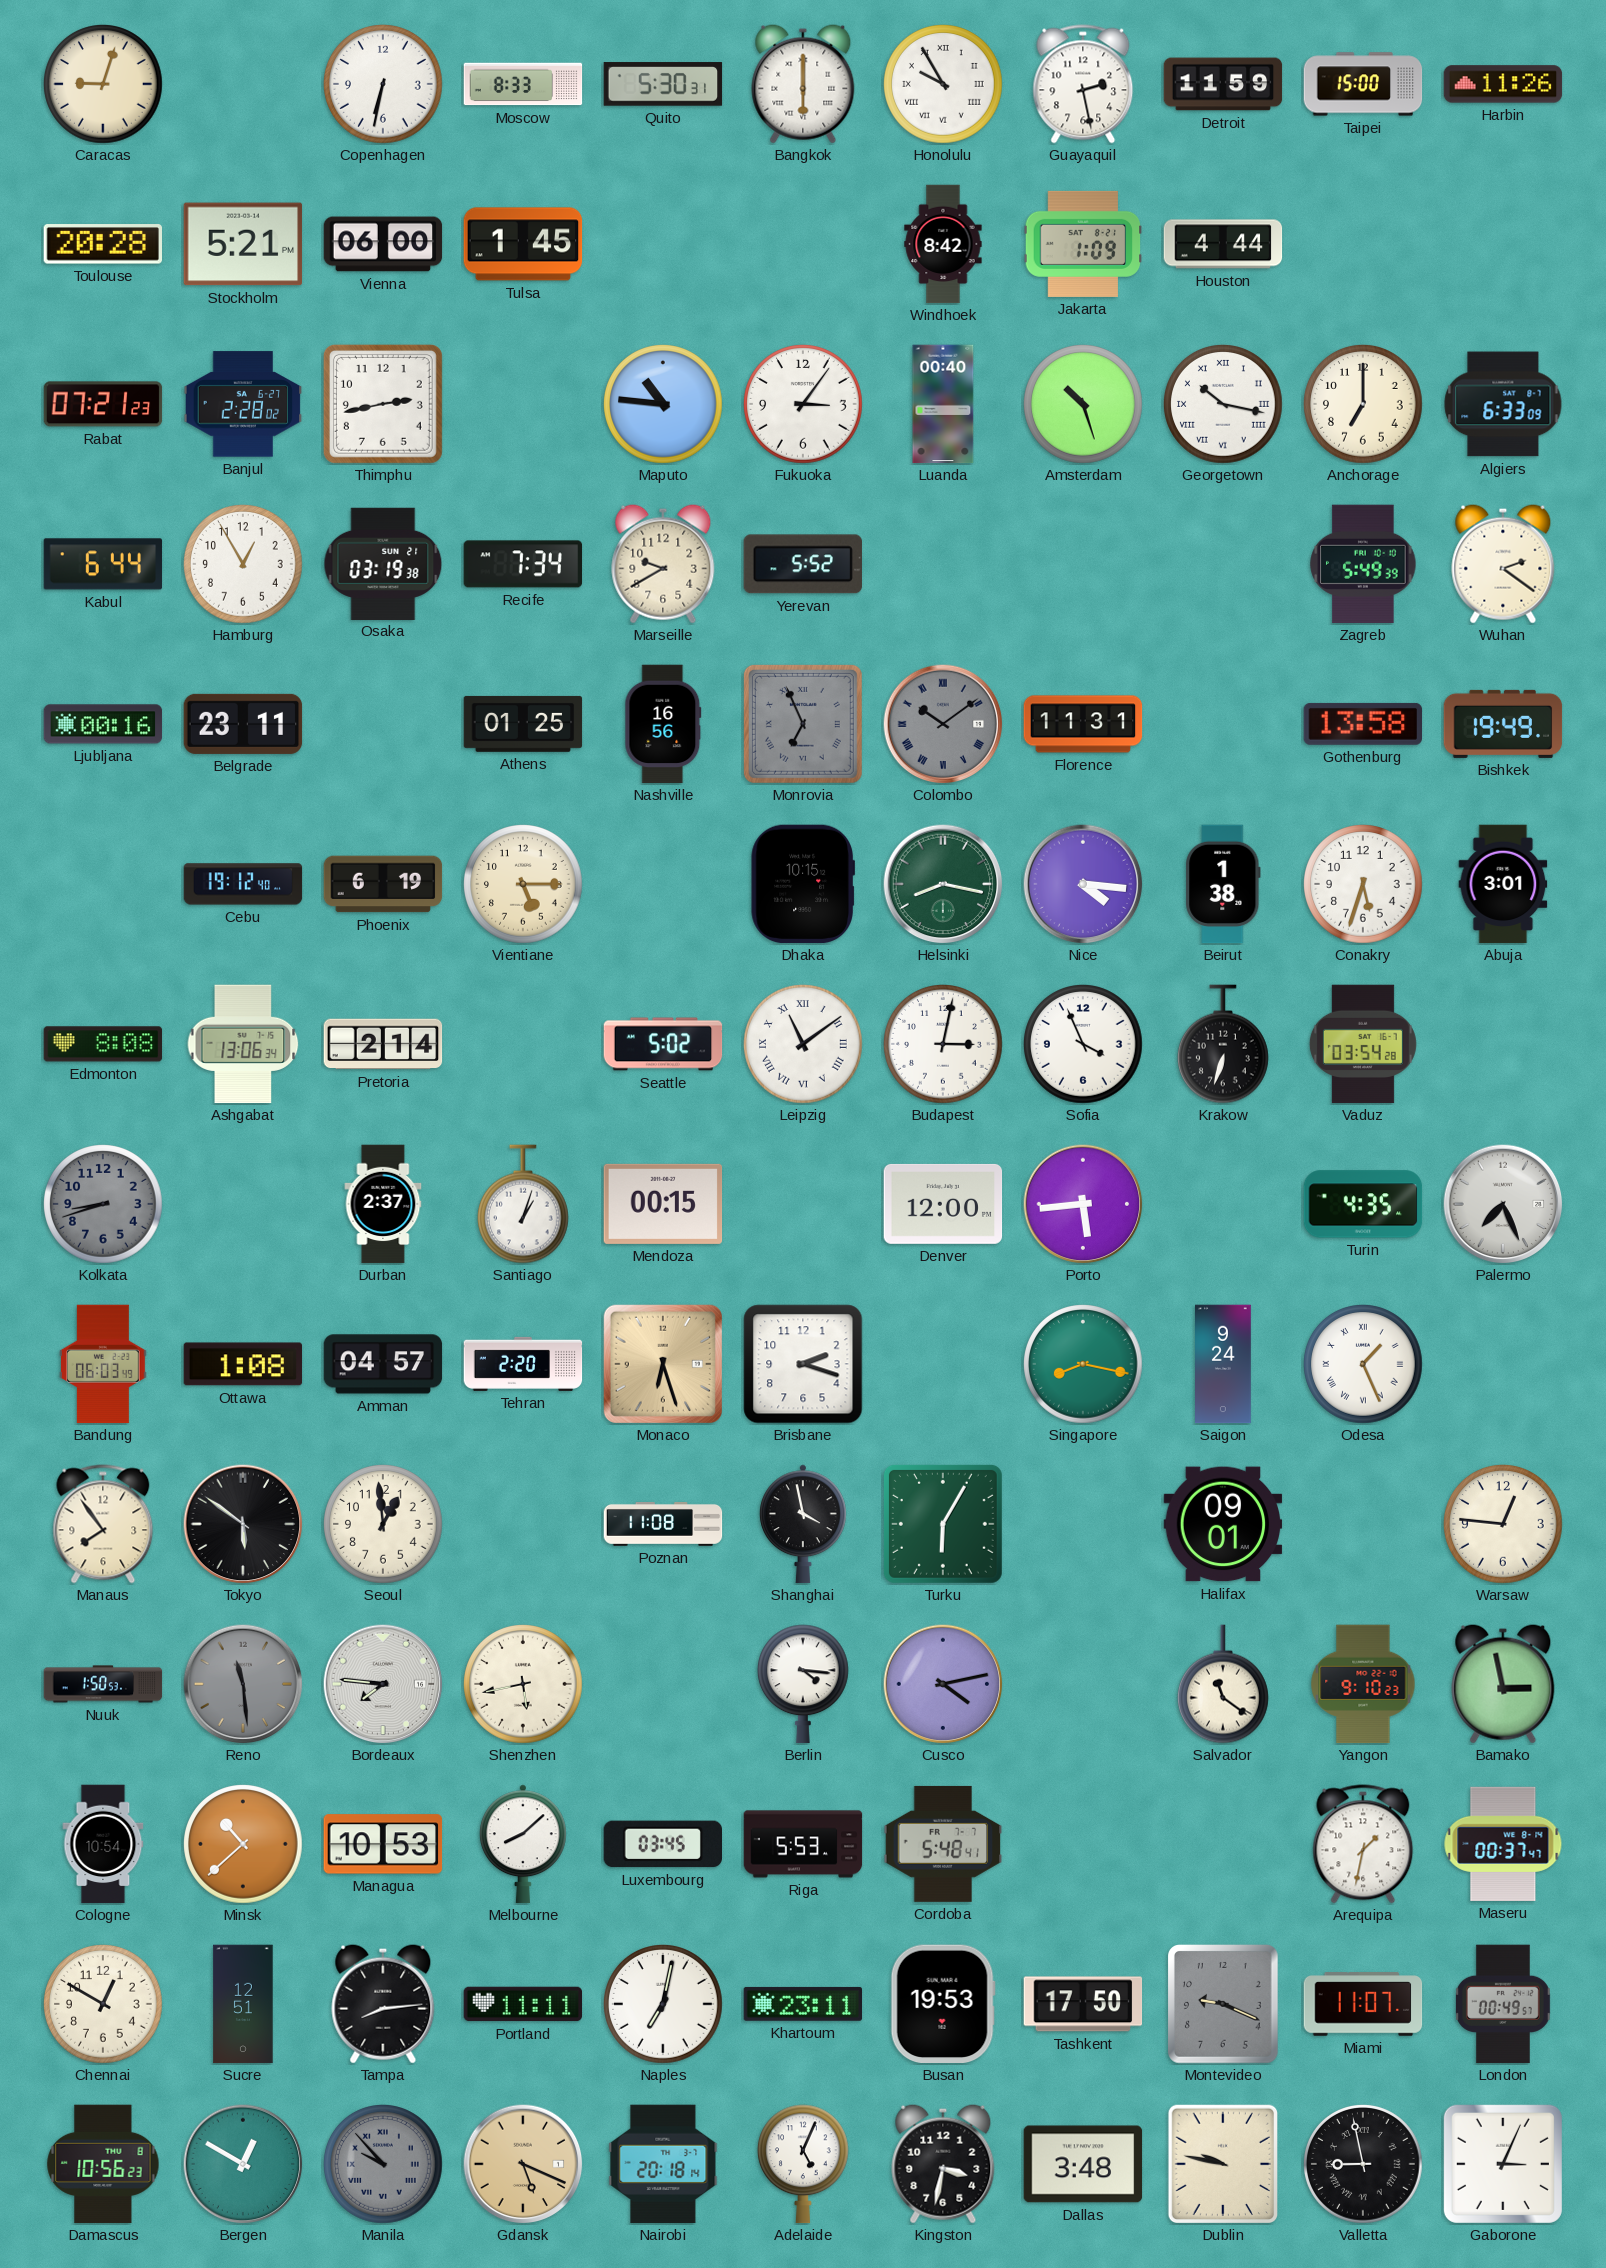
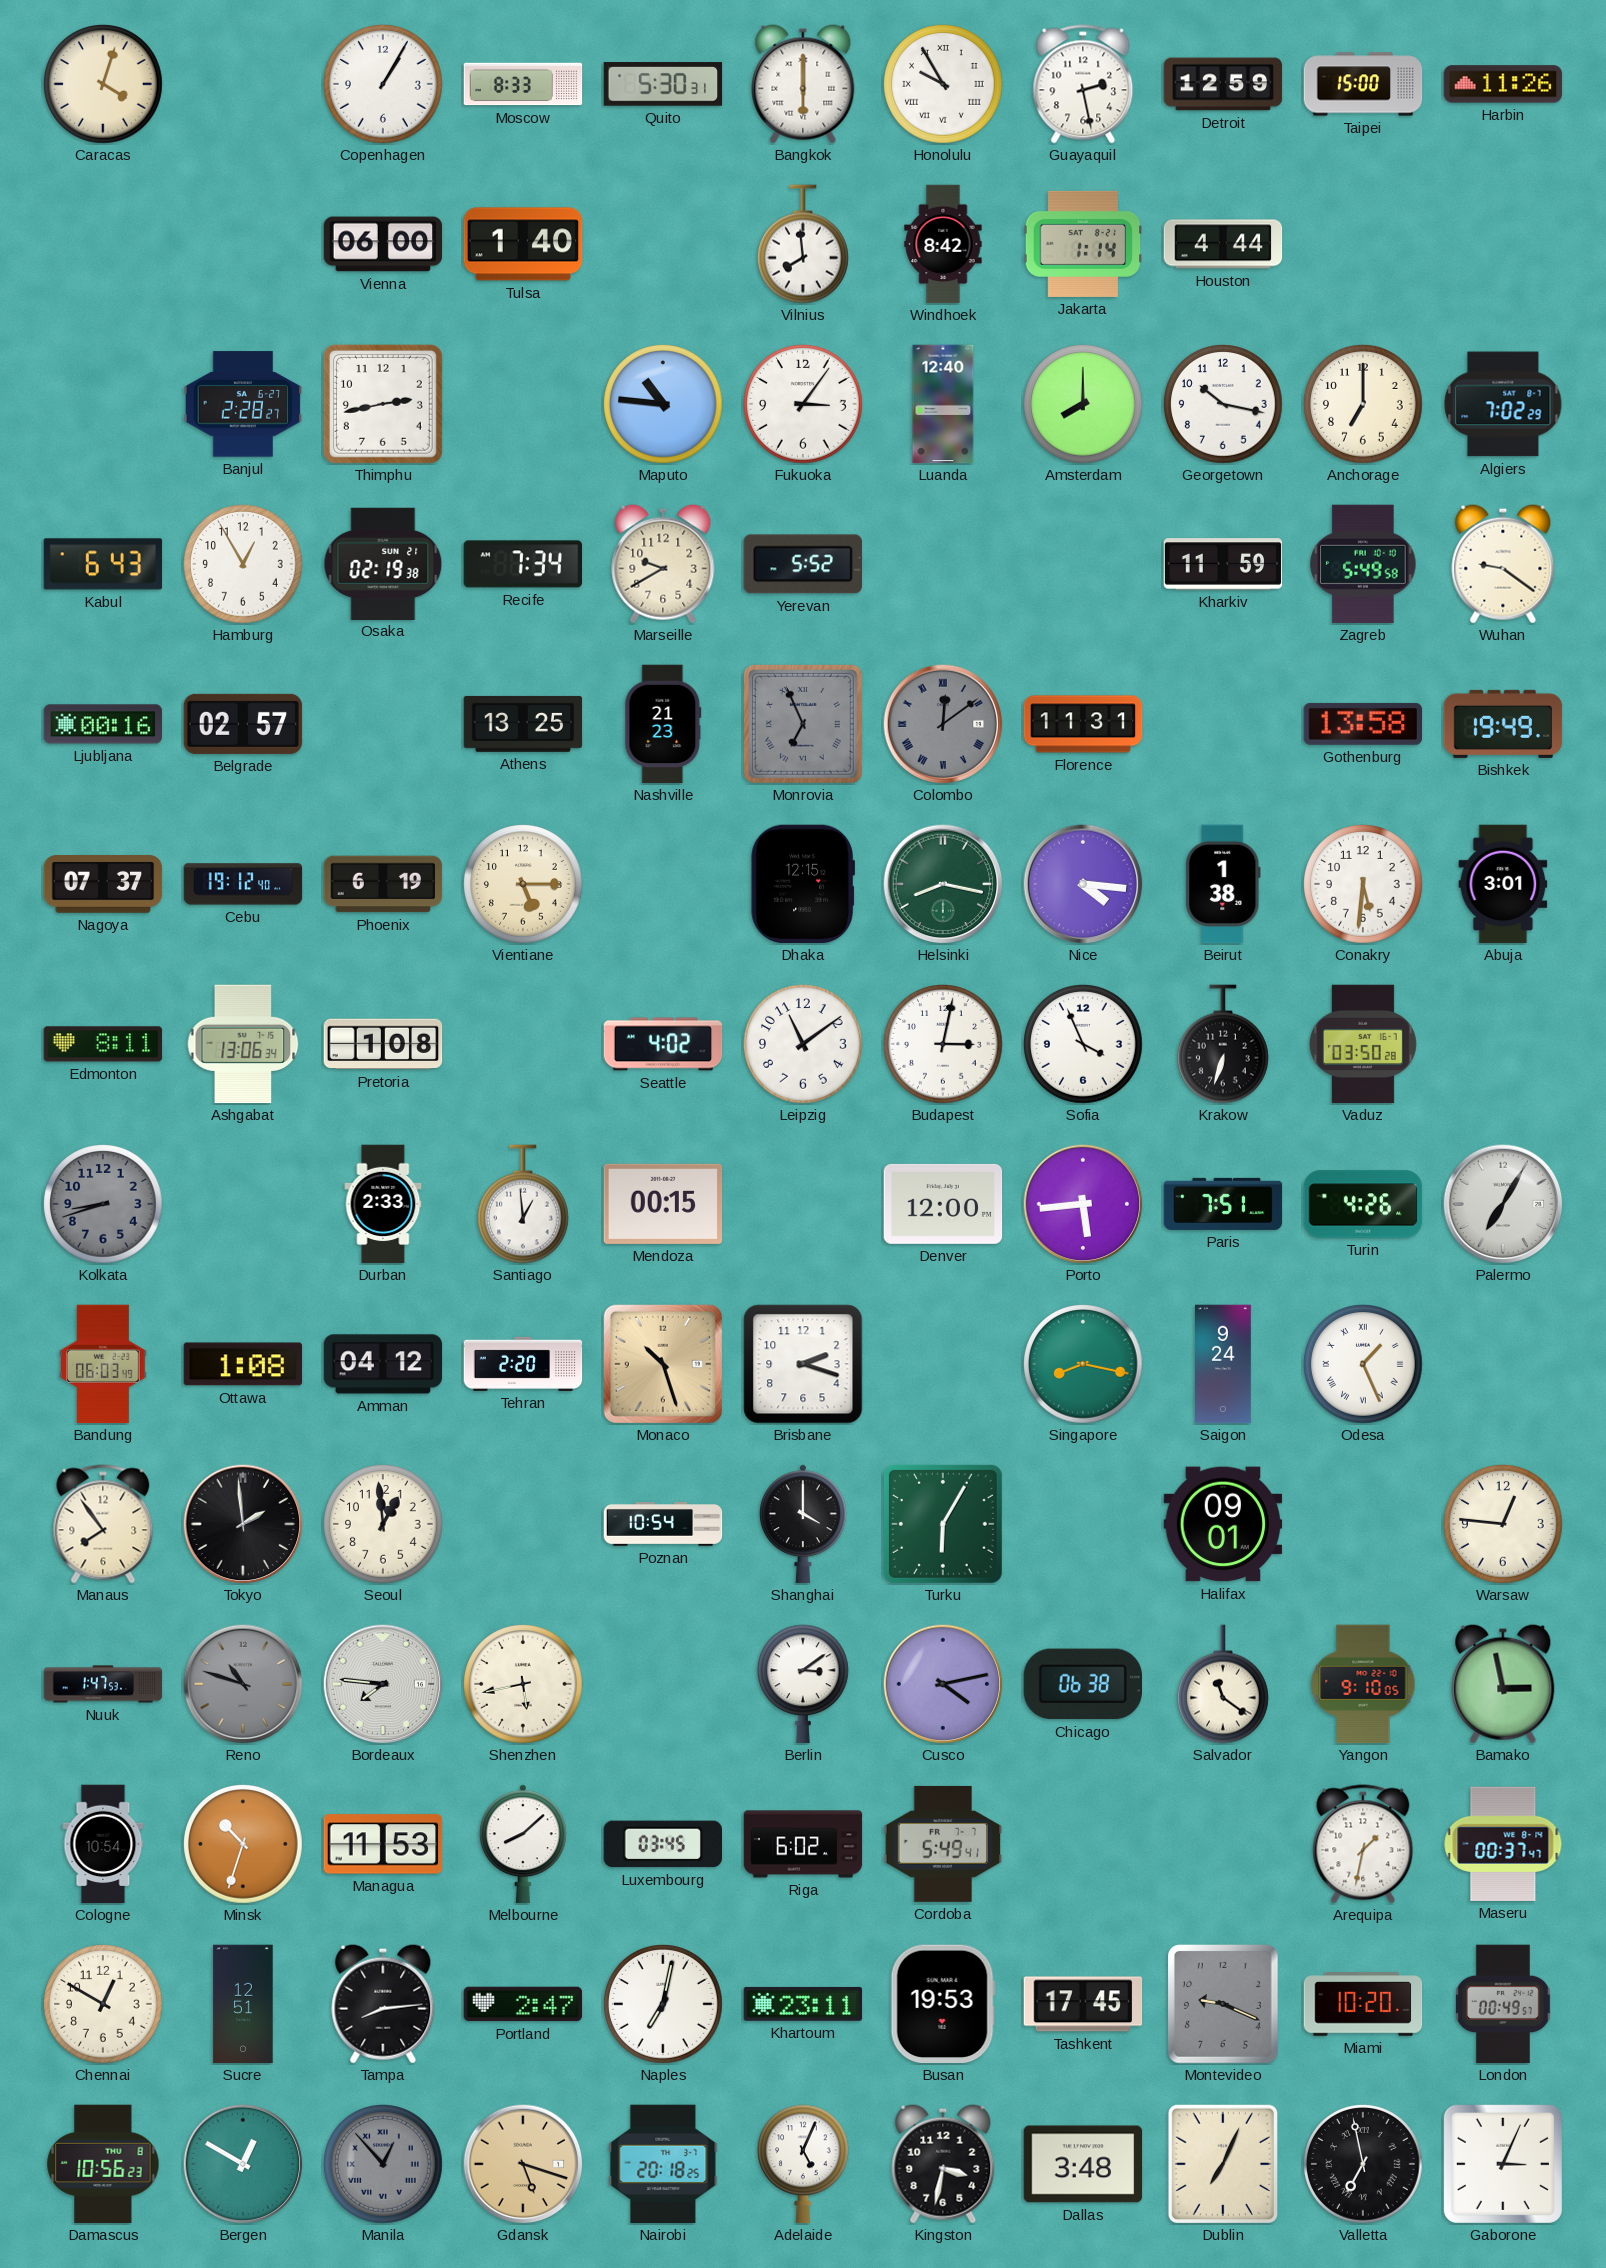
Caracas: 9:03 -> 4:03 (104, 85)
Copenhagen: 6:32 -> 1:05 (384, 85)
Detroit: 11:59 -> 12:59 (1223, 84)
Toulouse: 20:28 -> none (102, 244)
Stockholm: 5:21 -> none (243, 244)
Tulsa: 1:45 -> 1:40 (523, 244)
Vilnius: none -> 7:59 (803, 244)
Jakarta: 1:09 -> 1:14 (1083, 244)
Rabat: 07:21 -> none (103, 404)
Banjul: 2:28:02 -> 2:28:27 (243, 404)
Luanda: 00:40 -> 12:40 (943, 404)
Amsterdam: 10:27 -> 8:00 (1084, 405)
Georgetown numerals: Roman -> Arabic (1224, 405)
Algiers: 6:33 -> 7:02 (1503, 404)
Kabul: 6:44 -> 6:43 (103, 564)
Osaka: 03:19 -> 02:19 (383, 563)
Kharkiv: none -> 11:59 (1223, 564)
Zagreb: 5:49:39 -> 5:49:58 (1363, 564)
Wuhan: 2:21 -> 9:21 (1503, 564)
Belgrade: 23:11 -> 02:57 (243, 724)
Athens: 01:25 -> 13:25 (523, 724)
Nashville: 16:56 -> 21:23 (663, 724)
Colombo: 10:09 -> 12:09 (943, 724)
Nagoya: none -> 07:37 (103, 884)
Dhaka: 10:15 -> 12:15 (803, 884)
Conakry: 5:33 -> 5:31 (1364, 885)
Edmonton: 8:08 -> 8:11 (103, 1044)
Pretoria: 2:14 -> 1:08 (383, 1044)
Seattle: 5:02 -> 4:02 (663, 1044)
Leipzig numerals: Roman -> Arabic (804, 1045)
Vaduz: 03:54 -> 03:50 (1363, 1044)
Durban: 2:37 -> 2:33 (383, 1204)
Santiago: 1:03 -> 12:59 (523, 1204)
Paris: none -> 7:51 (1223, 1204)
Turin: 4:35 -> 4:26 (1363, 1204)
Palermo: 7:26 -> 7:05 (1503, 1204)
Amman: 04:57 -> 04:12 (383, 1364)
Monaco: 6:27 -> 10:27 (663, 1364)
Tokyo: 5:51 -> 1:59 (243, 1524)
Poznan: 11:08 -> 10:54 (663, 1525)
Shanghai: 3:58 -> 4:00 (803, 1524)
Nuuk: 1:50 -> 1:47 (103, 1684)
Reno: 11:29 -> 10:48 (243, 1684)
Berlin: 4:16 -> 3:09 (803, 1684)
Chicago: none -> 06:38 (1082, 1684)
Yangon: 9:10:23 -> 9:10:05 (1363, 1684)
Minsk: 10:38 -> 10:33 (244, 1845)
Managua: 10:53 -> 11:53 (383, 1844)
Riga: 5:53 -> 6:02 (803, 1844)
Cordoba: 5:48 -> 5:49 (943, 1844)
Portland: 11:11 -> 2:47 (523, 2004)
Tashkent: 17:50 -> 17:45 (1083, 2004)
Miami: 11:07 -> 10:20 (1363, 2004)
Manila: 9:53 -> 12:53 (384, 2165)
Gdansk: 5:19 -> 5:18 (523, 2164)
Nairobi: 20:18:14 -> 20:18:25 (663, 2164)
Dublin: 9:47 -> 7:04 (1222, 2163)
Valletta: 8:58 -> 6:58 (1364, 2165)
